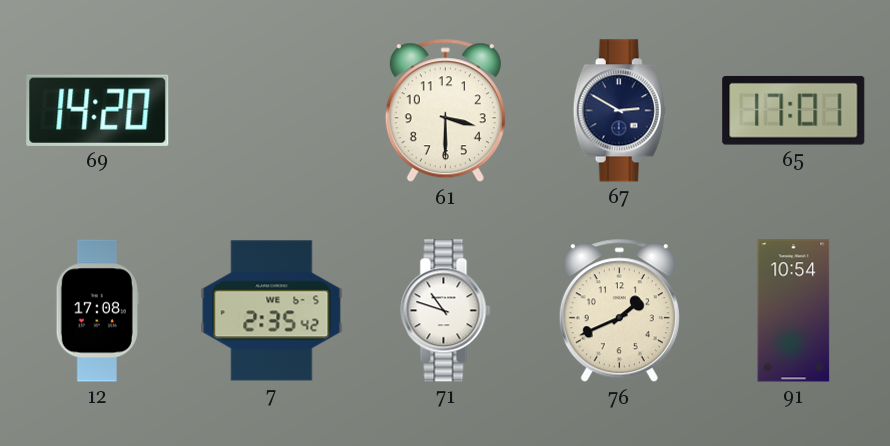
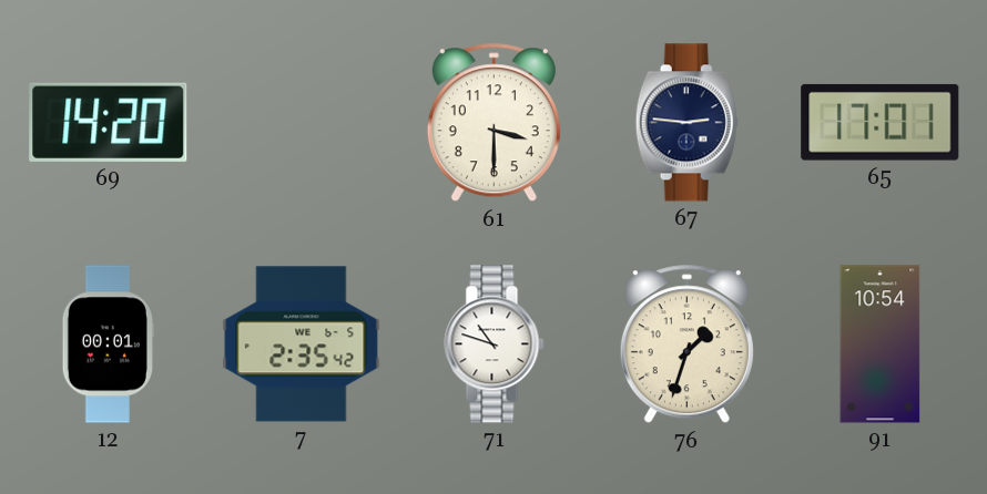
67: 2:50 -> 2:46 (686, 123)
12: 17:08 -> 00:01 (108, 344)
76: 1:41 -> 1:33 (686, 344)
